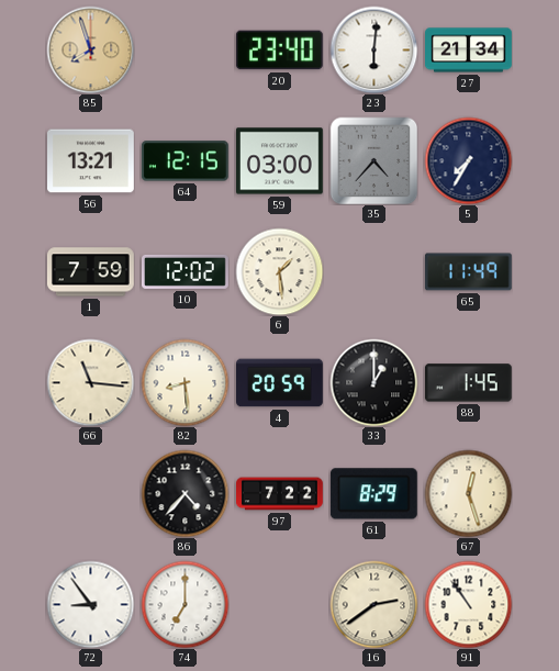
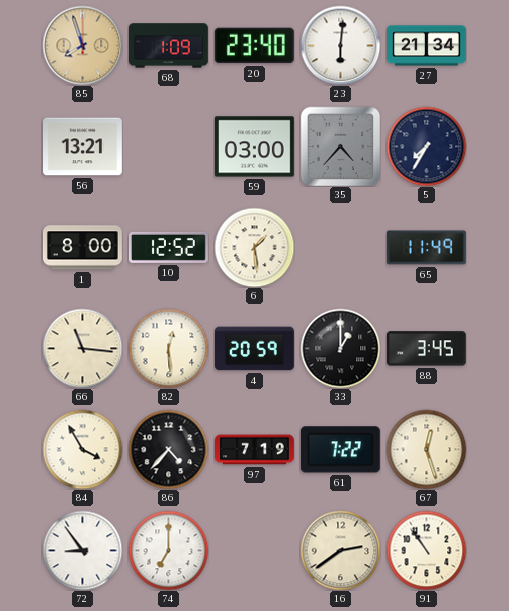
68: none -> 1:09 (169, 46)
64: 12:15 -> none (185, 161)
1: 7:59 -> 8:00 (82, 248)
10: 12:02 -> 12:52 (169, 247)
82: 8:29 -> 12:29 (168, 348)
88: 1:45 -> 3:45 (426, 349)
84: none -> 3:55 (82, 449)
97: 7:22 -> 7:19 (255, 450)
61: 8:29 -> 7:22 (340, 450)
